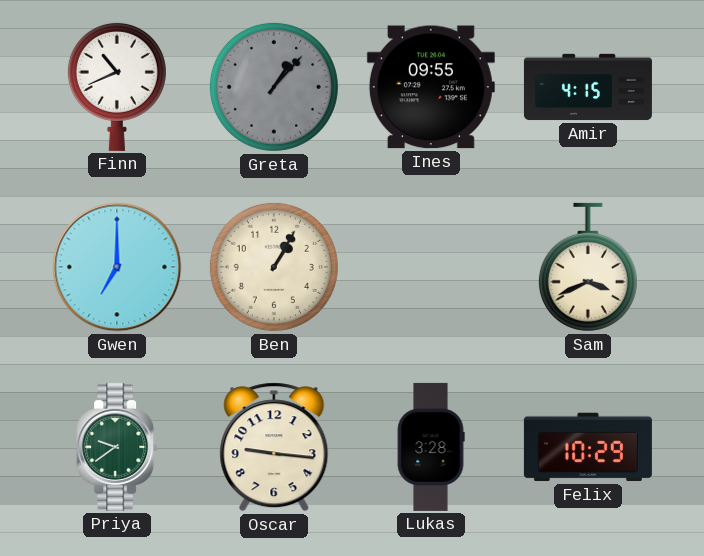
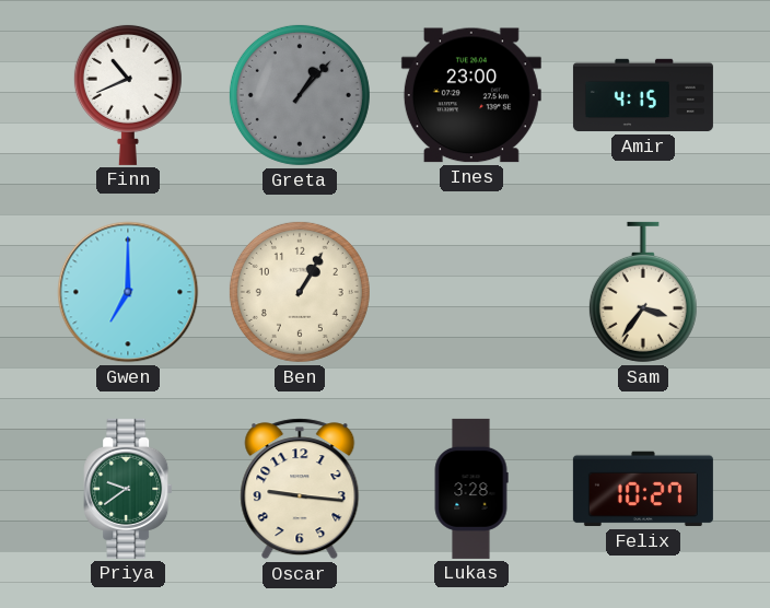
Ines: 09:55 -> 23:00 (471, 95)
Sam: 3:41 -> 3:36 (643, 292)
Felix: 10:29 -> 10:27 (643, 489)
